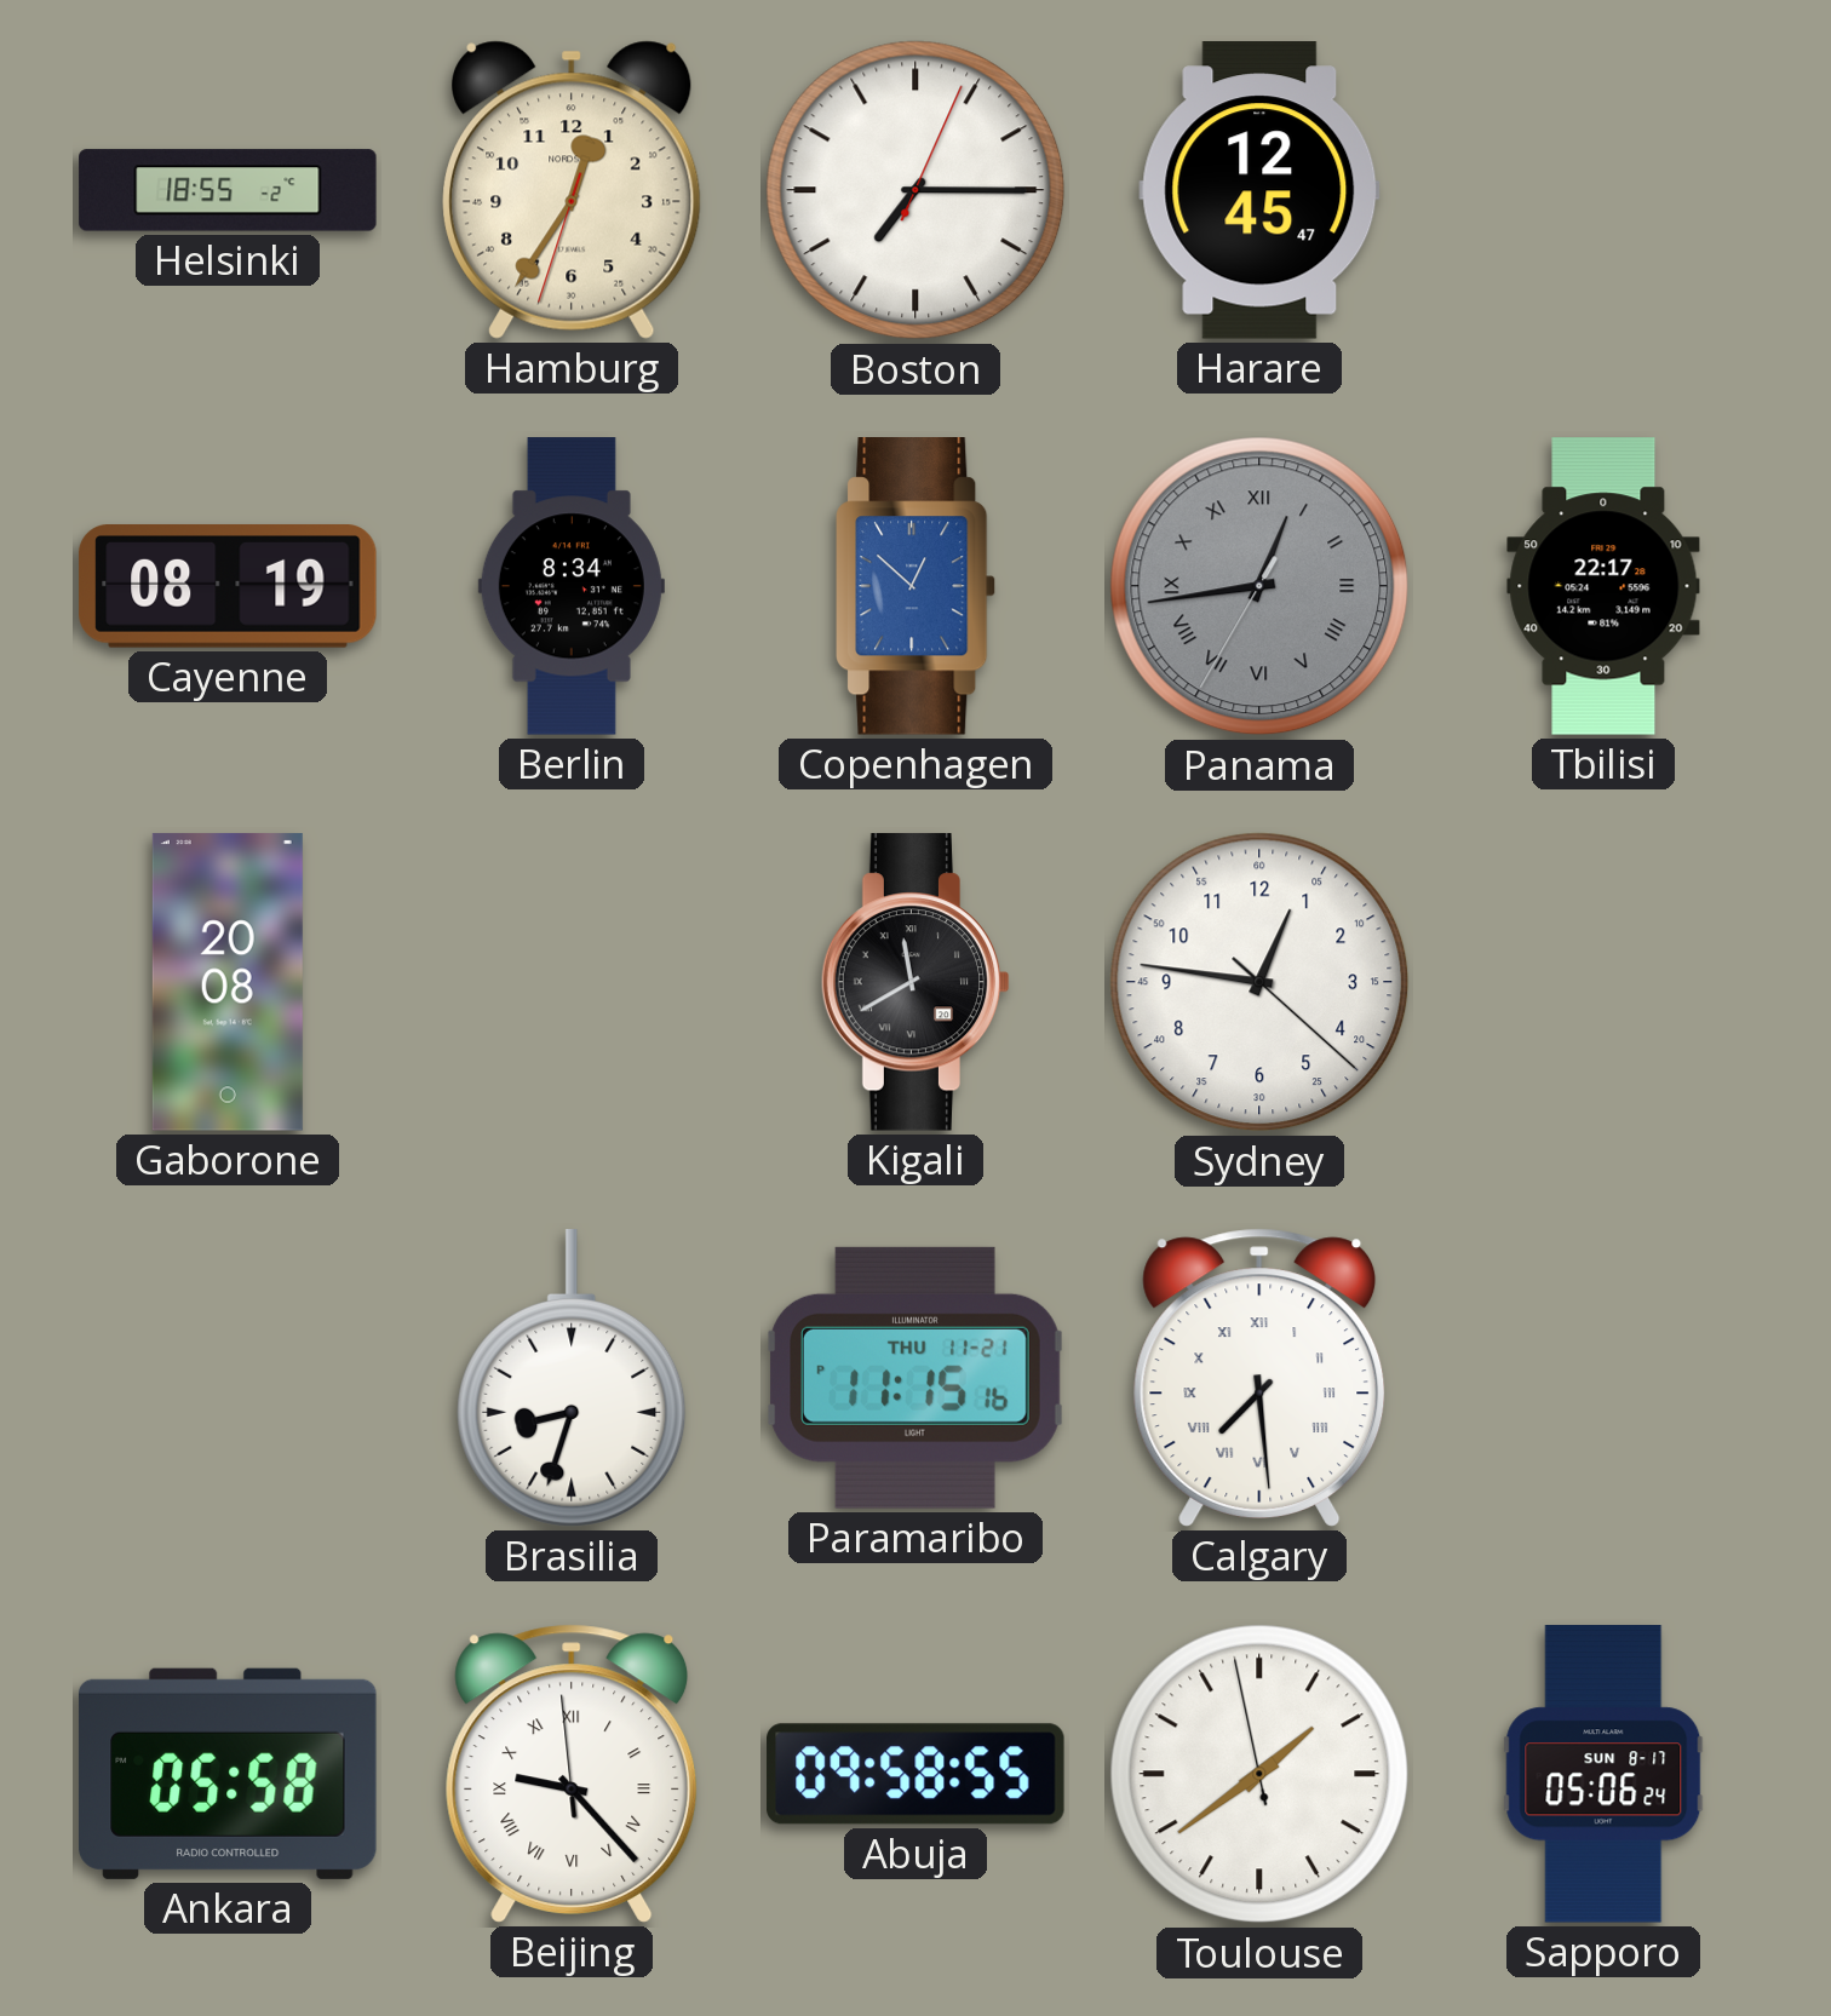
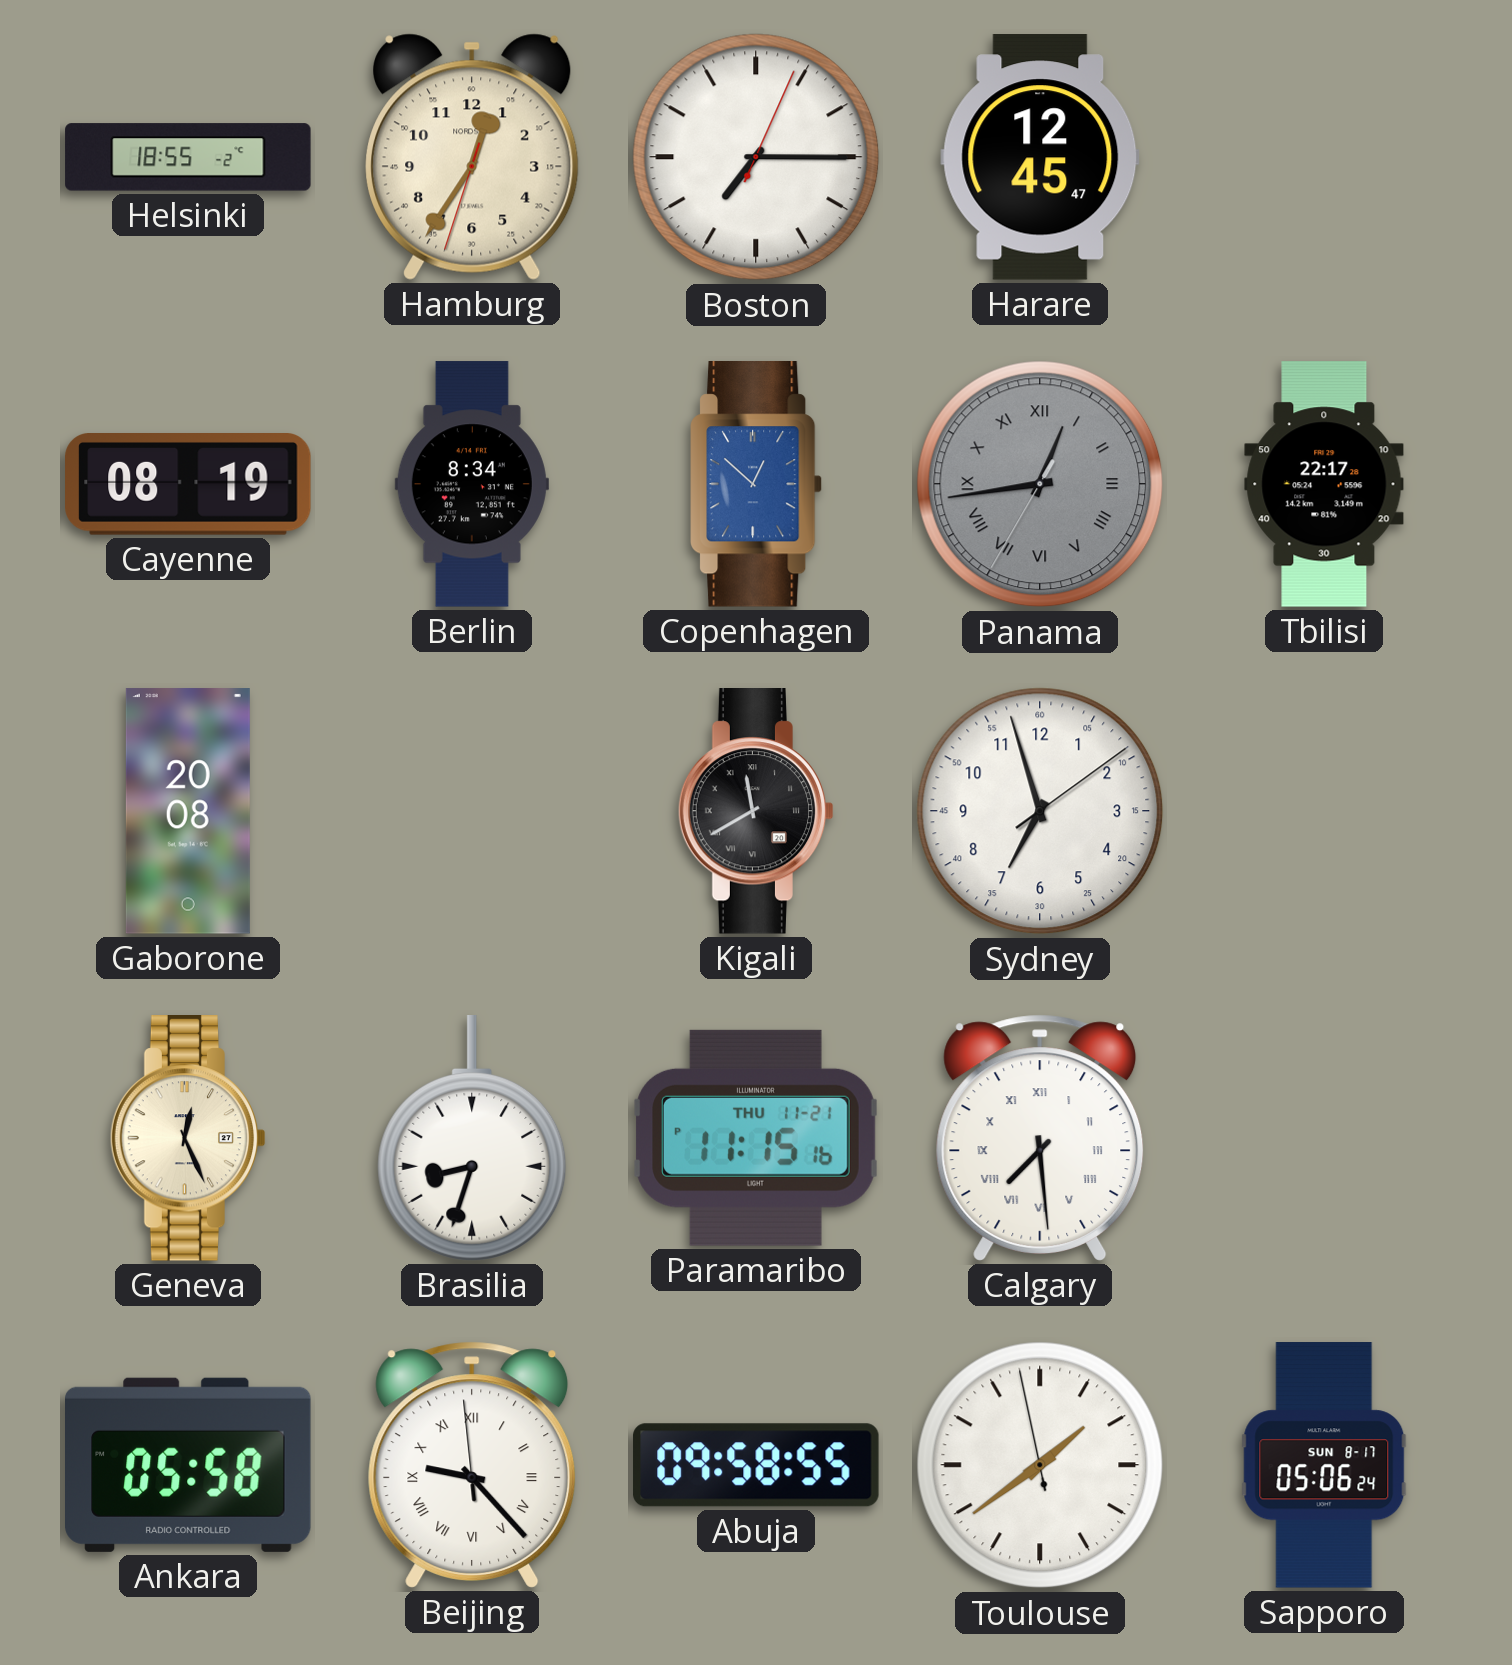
Sydney: 12:46 -> 6:57 (1040, 811)
Geneva: none -> 12:26 (188, 1139)
